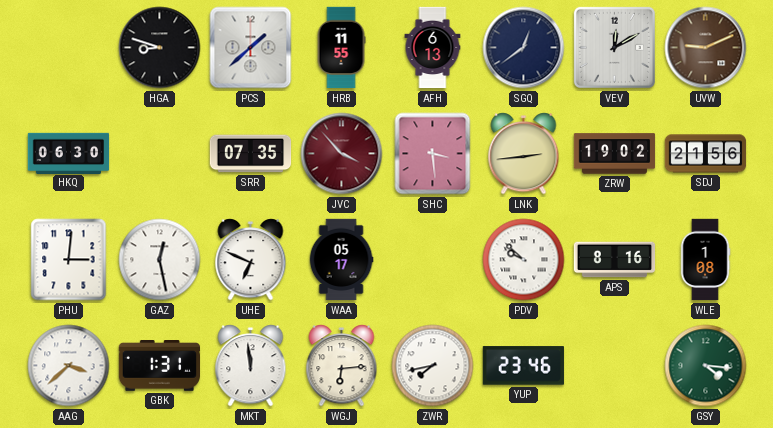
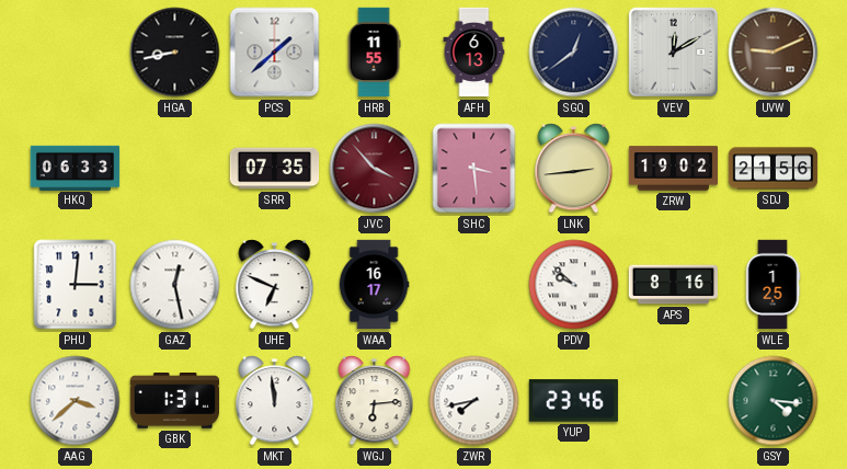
HGA: 8:48 -> 8:43 (175, 53)
HKQ: 06:30 -> 06:33 (76, 168)
WAA: 05:17 -> 16:17 (374, 285)
WLE: 1:08 -> 1:25 (772, 285)
